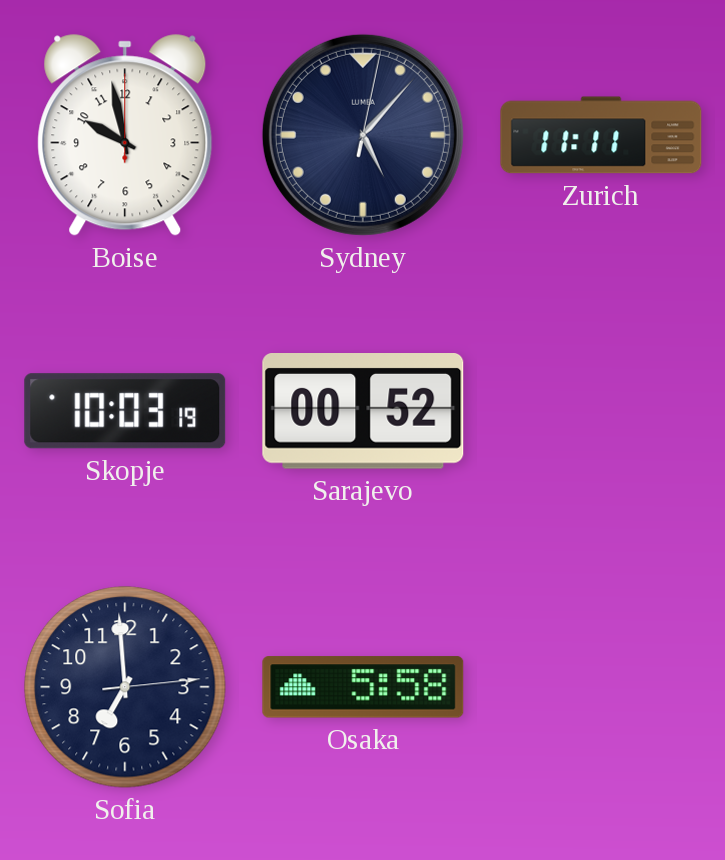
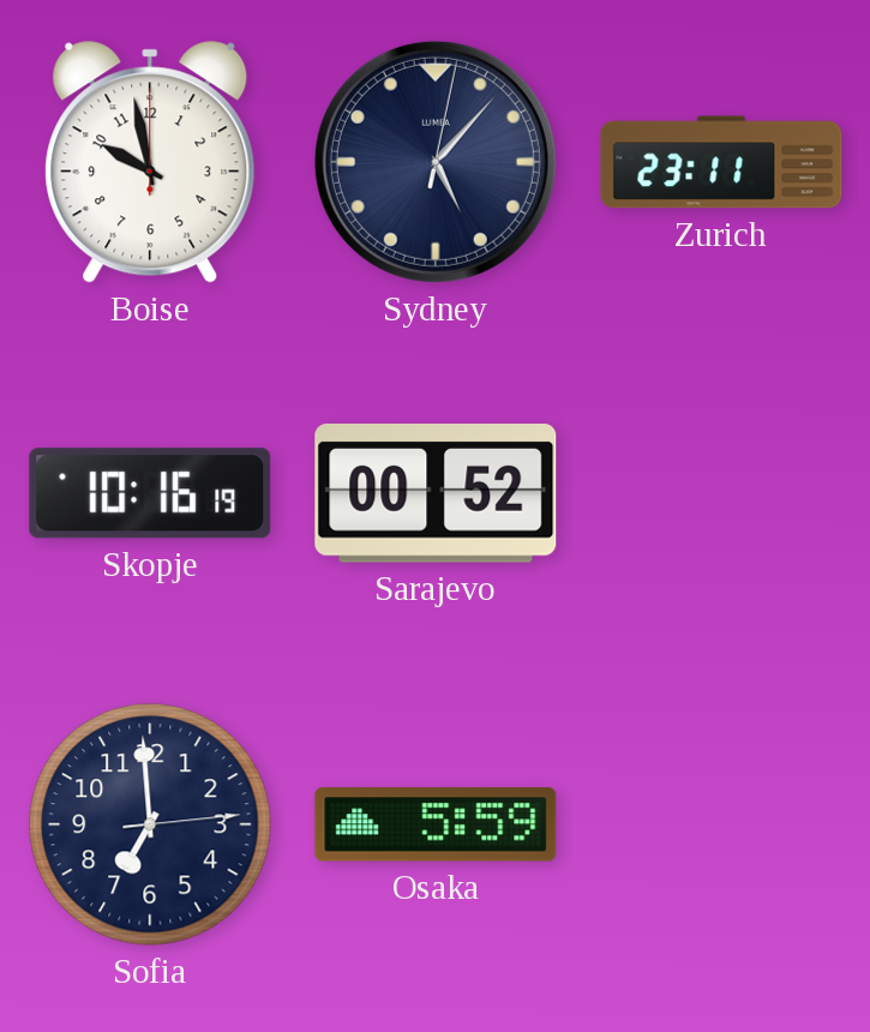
Zurich: 11:11 -> 23:11 (721, 162)
Skopje: 10:03 -> 10:16 (150, 493)
Osaka: 5:58 -> 5:59 (436, 824)
